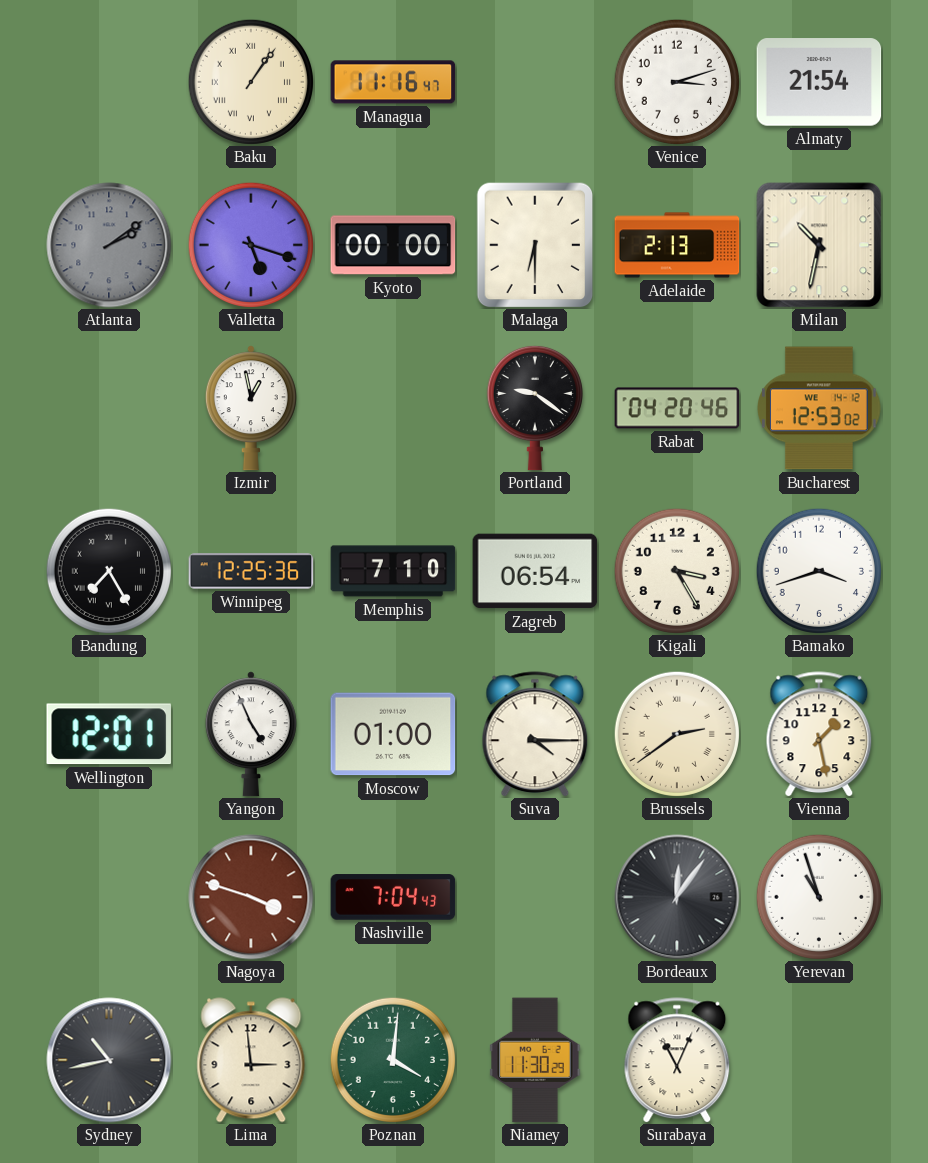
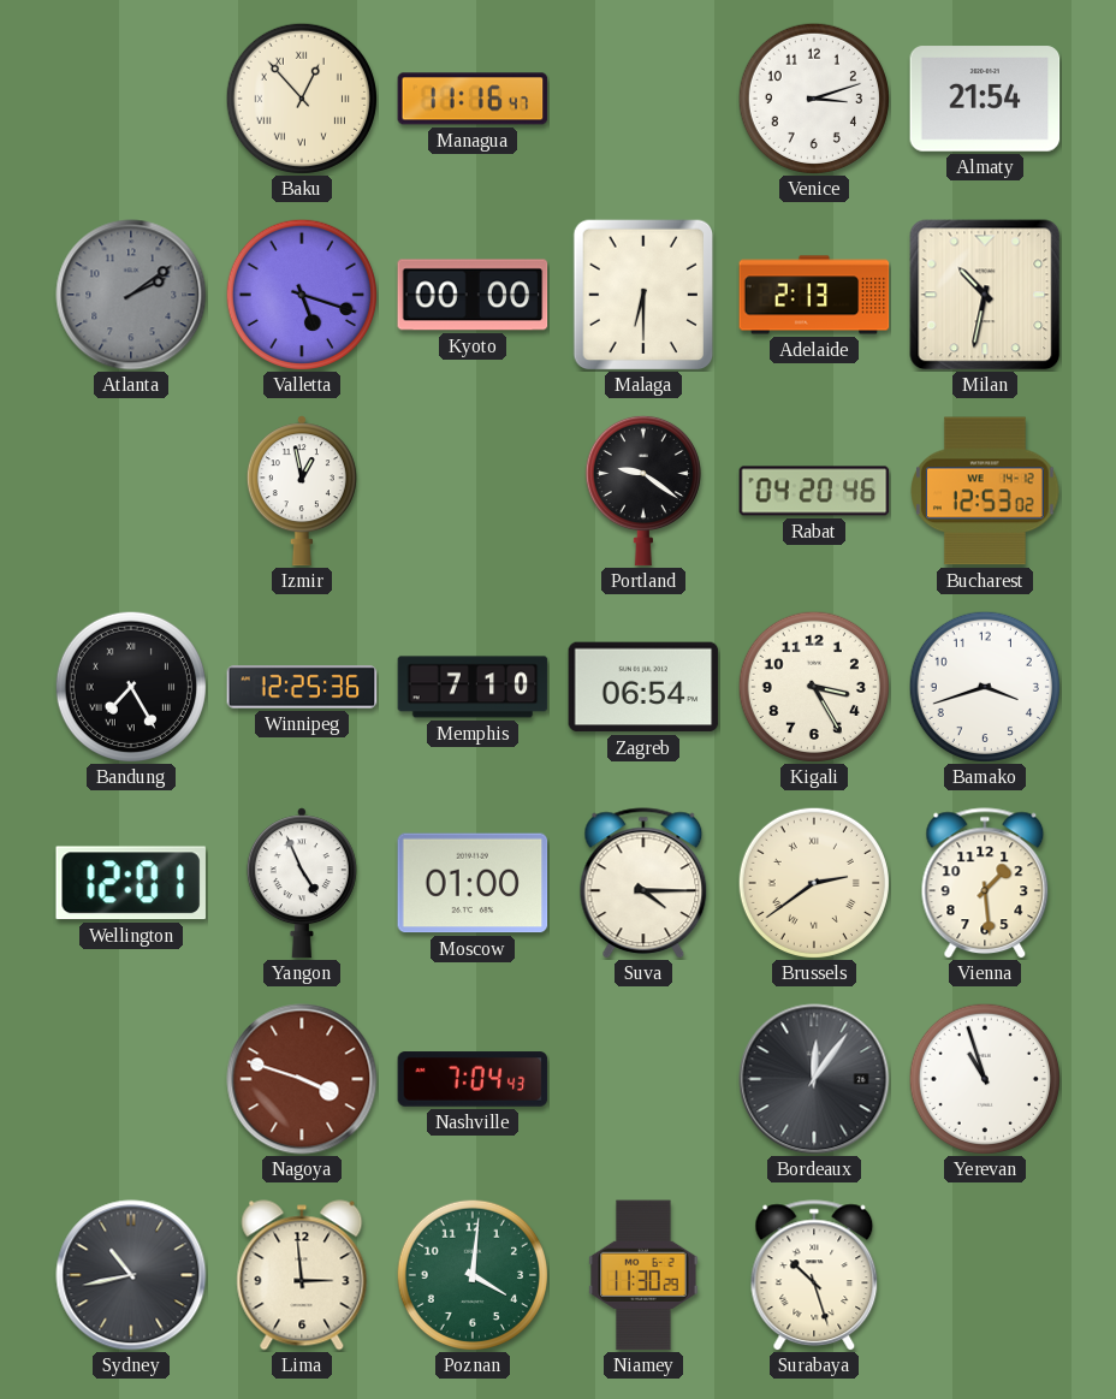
Baku: 1:06 -> 12:53 (302, 99)
Vienna: 1:28 -> 1:29 (985, 883)
Surabaya: 11:04 -> 10:27 (814, 1275)
